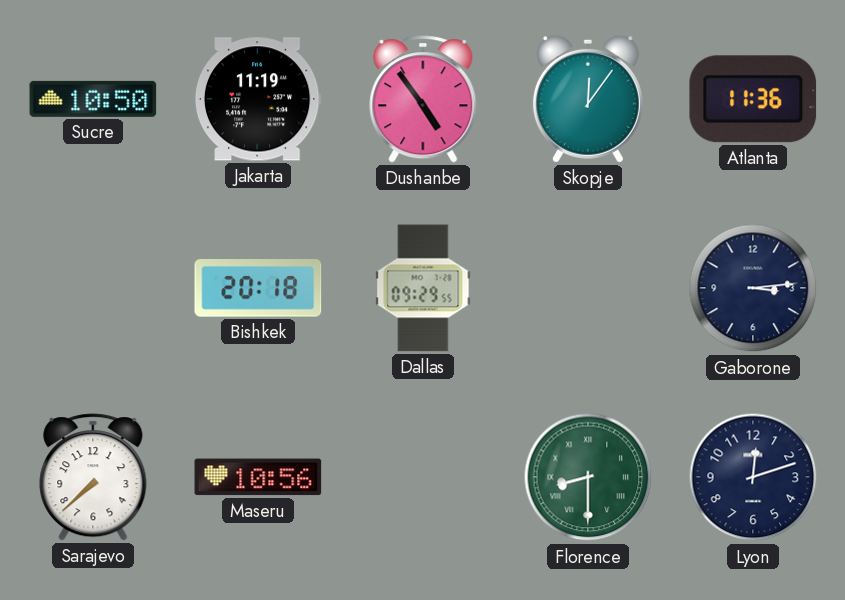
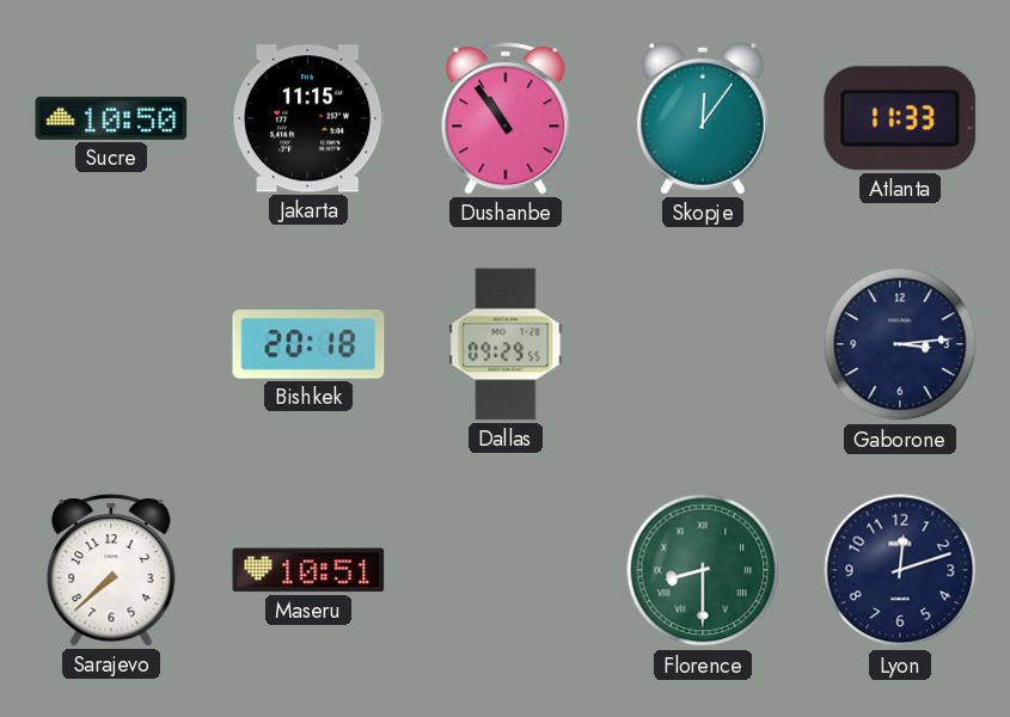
Jakarta: 11:19 -> 11:15 (308, 118)
Dushanbe: 4:54 -> 10:54 (506, 118)
Atlanta: 11:36 -> 11:33 (900, 118)
Maseru: 10:56 -> 10:51 (308, 570)
